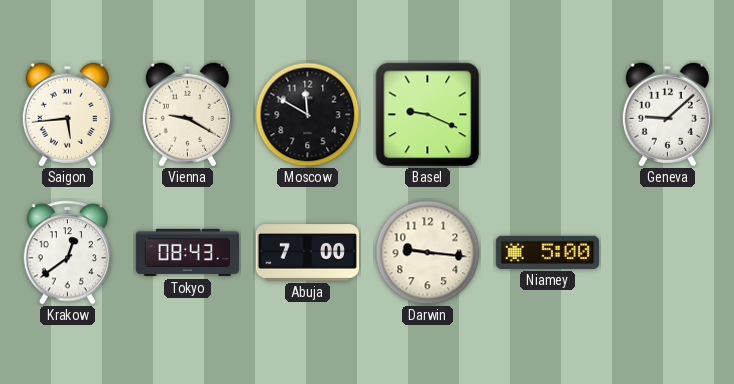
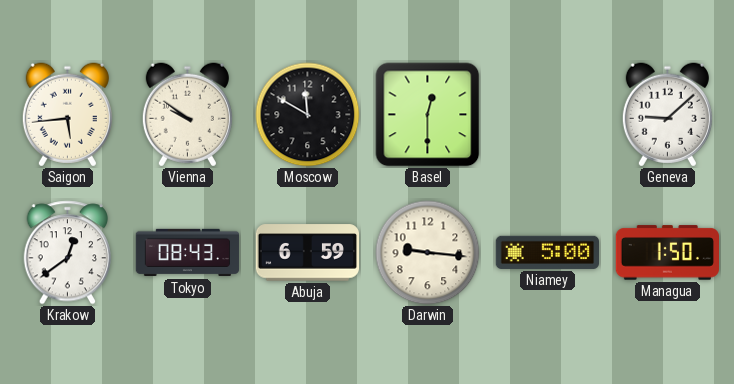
Vienna: 9:20 -> 9:51 (187, 115)
Basel: 9:19 -> 12:30 (428, 115)
Abuja: 7:00 -> 6:59 (307, 253)
Managua: none -> 1:50 (667, 253)
